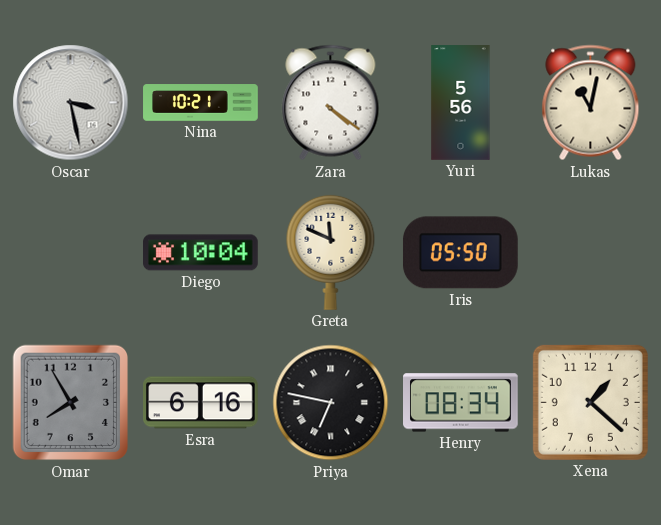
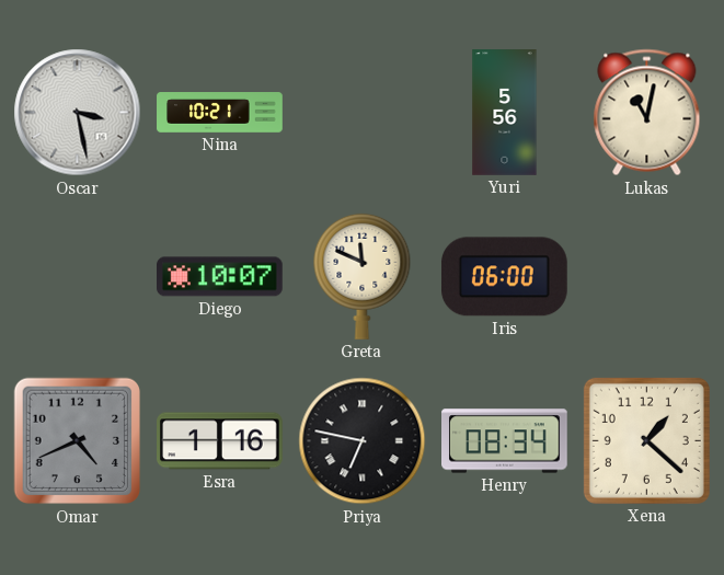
Zara: 4:21 -> none (331, 103)
Diego: 10:04 -> 10:07 (220, 277)
Iris: 05:50 -> 06:00 (504, 277)
Omar: 7:55 -> 4:41 (78, 441)
Esra: 6:16 -> 1:16 (220, 441)
